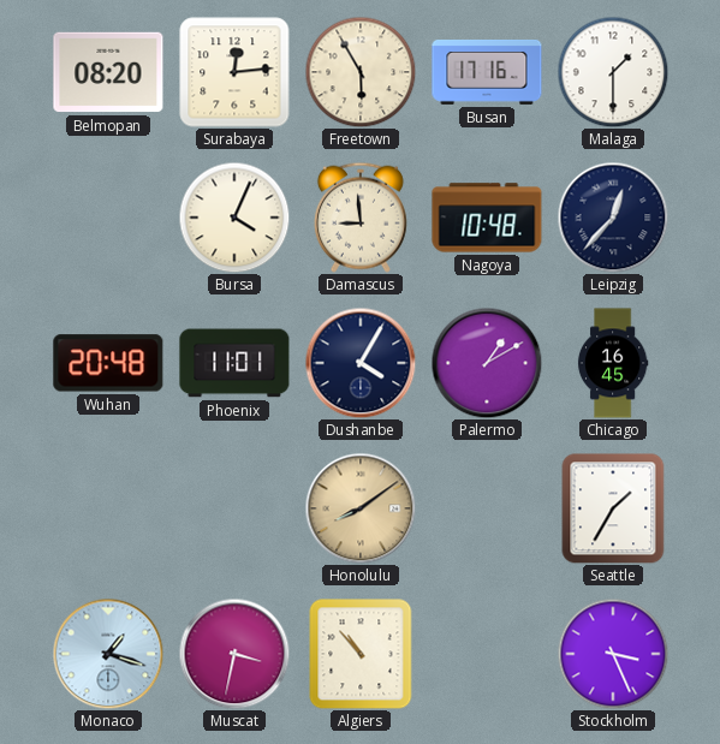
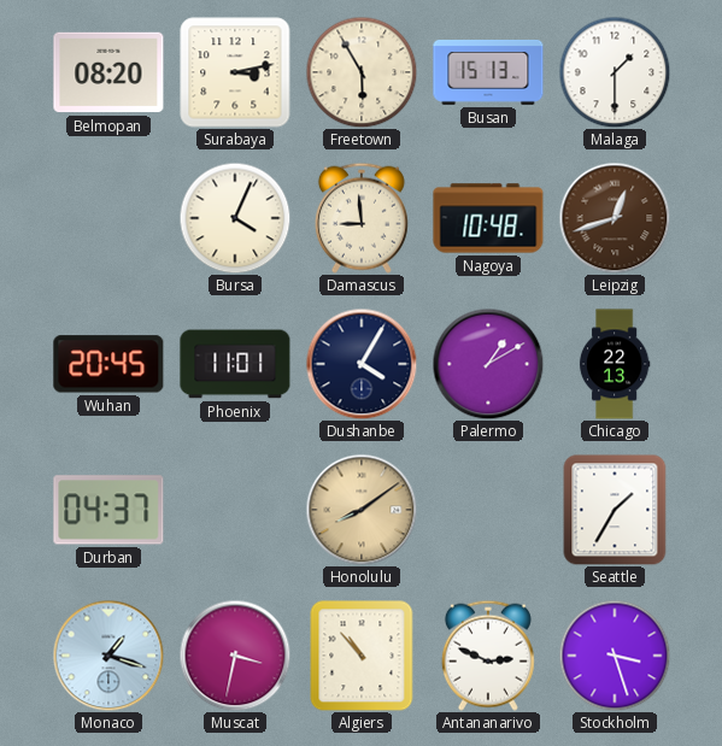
Surabaya: 12:14 -> 3:13 (235, 72)
Busan: 17:16 -> 15:13 (488, 72)
Leipzig: 12:37 -> 12:42 (615, 218)
Leipzig dial: navy -> brown (615, 218)
Wuhan: 20:48 -> 20:45 (108, 364)
Chicago: 16:45 -> 22:13 (615, 364)
Durban: none -> 04:37 (108, 510)
Antananarivo: none -> 2:49 (488, 656)
Stockholm: 3:26 -> 3:27 (615, 656)
